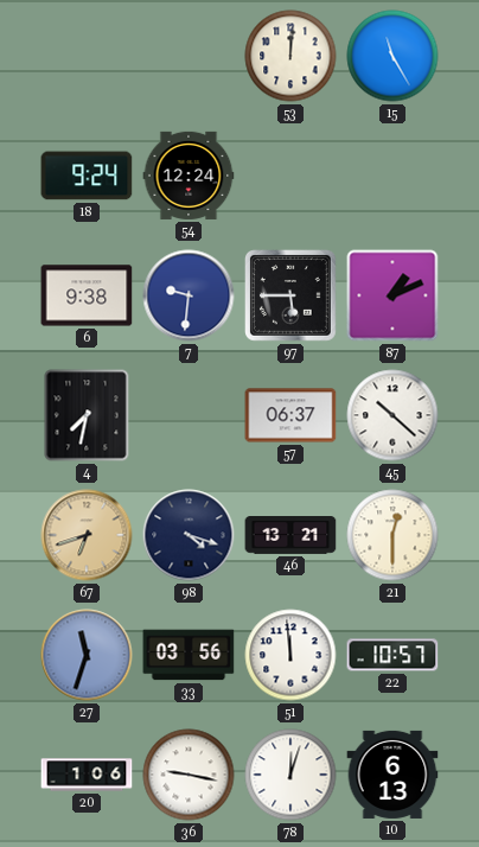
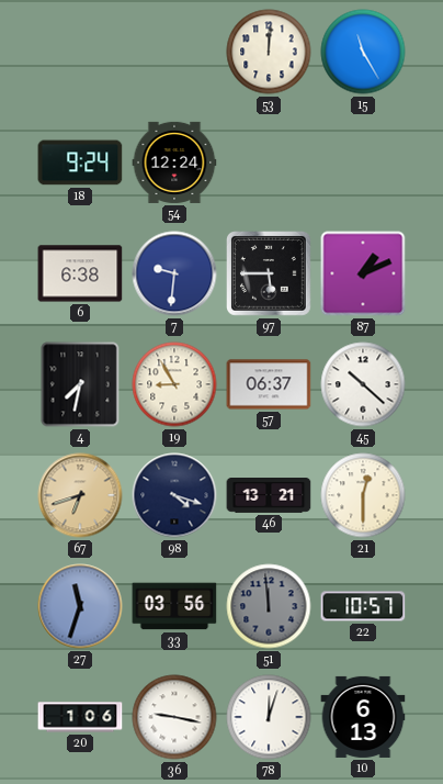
6: 9:38 -> 6:38 (80, 273)
19: none -> 8:55 (174, 384)
51 dial: white -> grey (269, 606)
